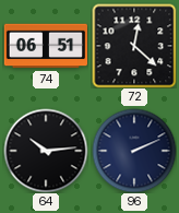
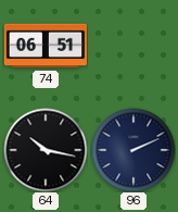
72: 12:22 -> none (134, 46)
64: 10:14 -> 10:17 (46, 150)
